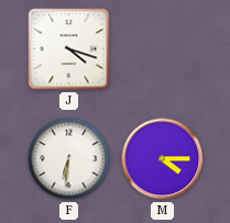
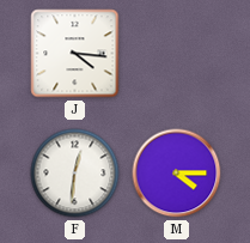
J: 4:18 -> 4:16 (75, 54)
F: 6:31 -> 12:31 (75, 174)
